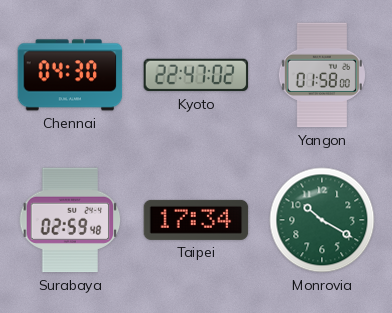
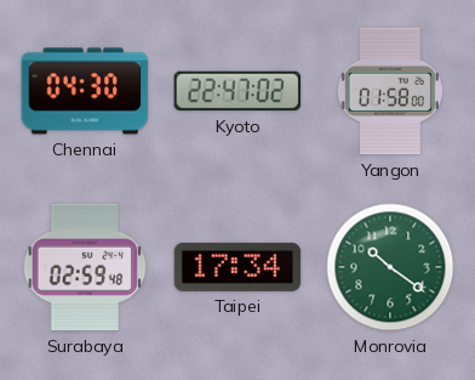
Monrovia: 10:20 -> 10:21 (390, 267)
